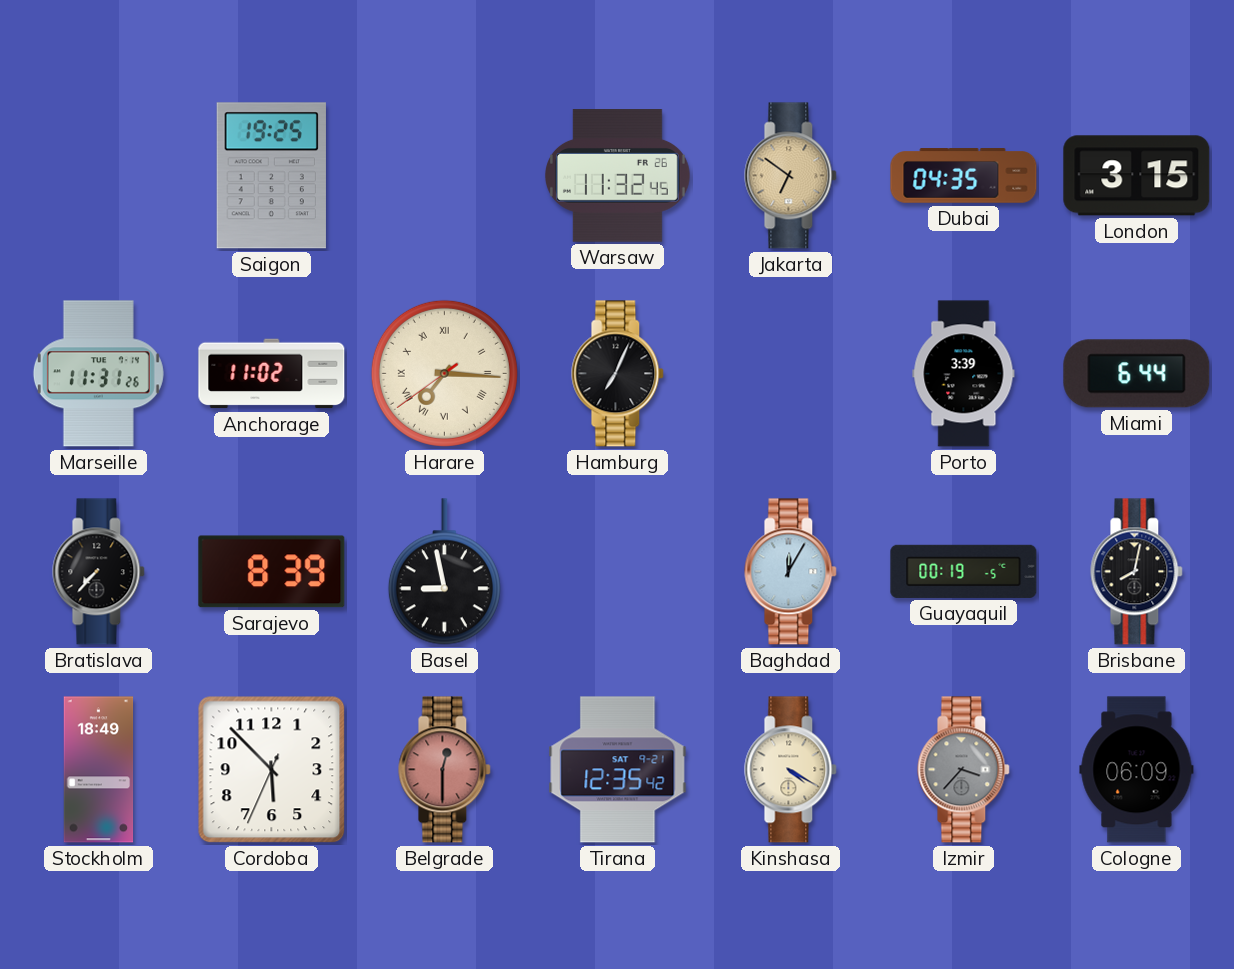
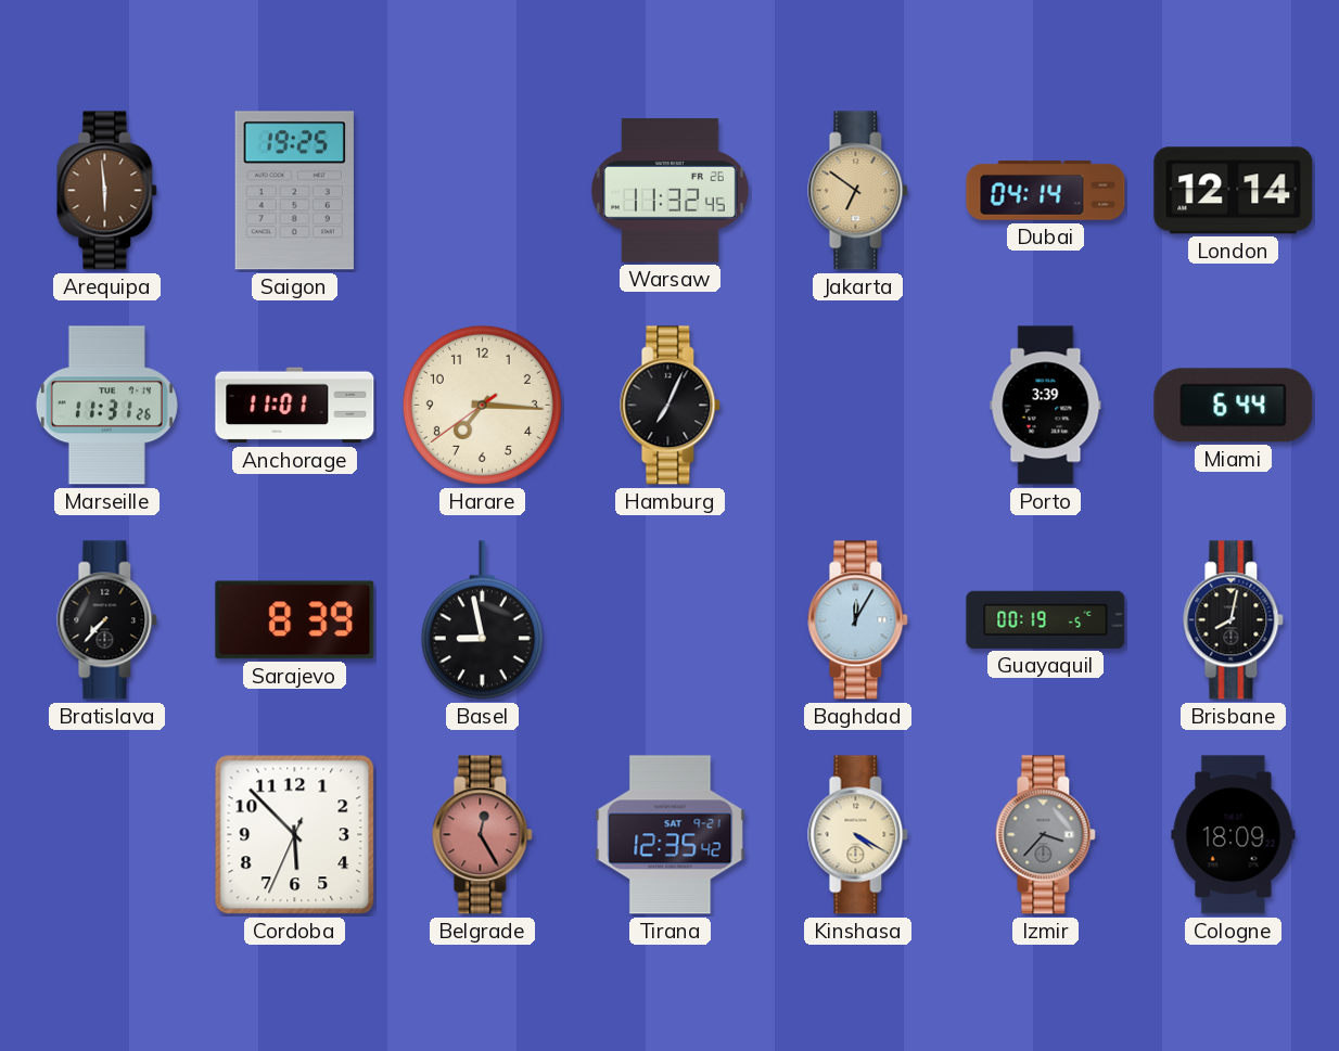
Arequipa: none -> 5:59 (107, 191)
Dubai: 04:35 -> 04:14 (1046, 191)
London: 3:15 -> 12:14 (1234, 191)
Anchorage: 11:02 -> 11:01 (295, 406)
Harare numerals: Roman -> Arabic (482, 405)
Stockholm: 18:49 -> none (99, 770)
Belgrade: 12:30 -> 12:25 (483, 835)
Cologne: 06:09 -> 18:09 (1234, 835)
